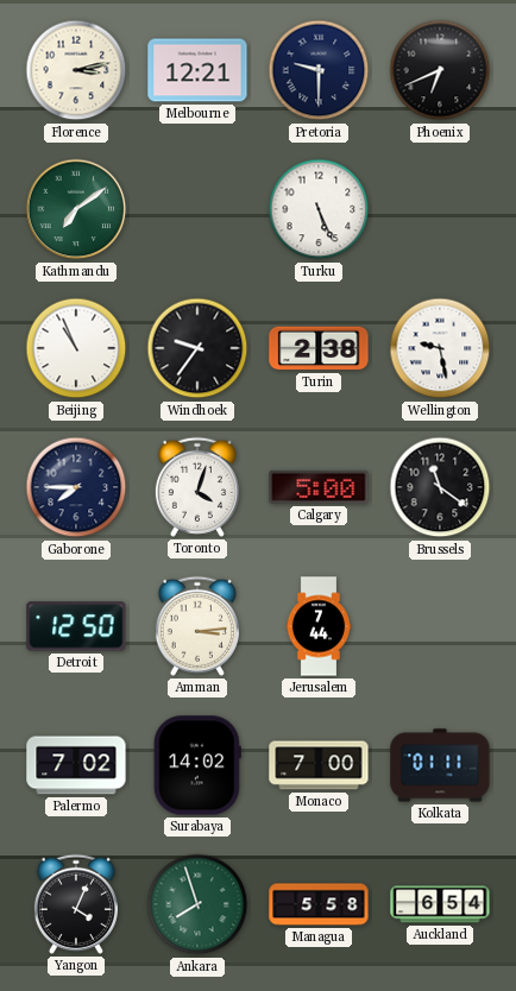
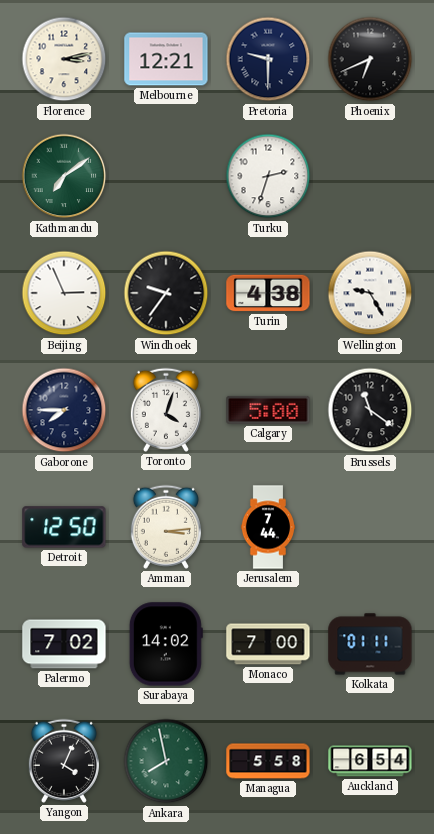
Turku: 5:26 -> 2:33 (268, 176)
Beijing: 10:56 -> 2:56 (64, 293)
Turin: 2:38 -> 4:38 (268, 293)
Wellington: 9:28 -> 9:25 (370, 293)
Ankara: 7:57 -> 7:58 (166, 761)
